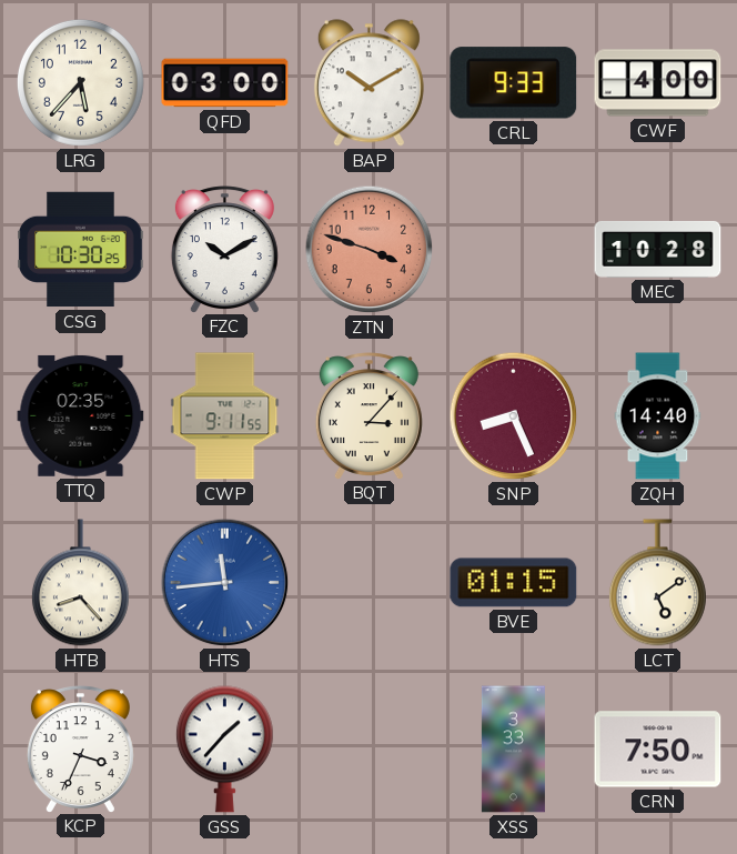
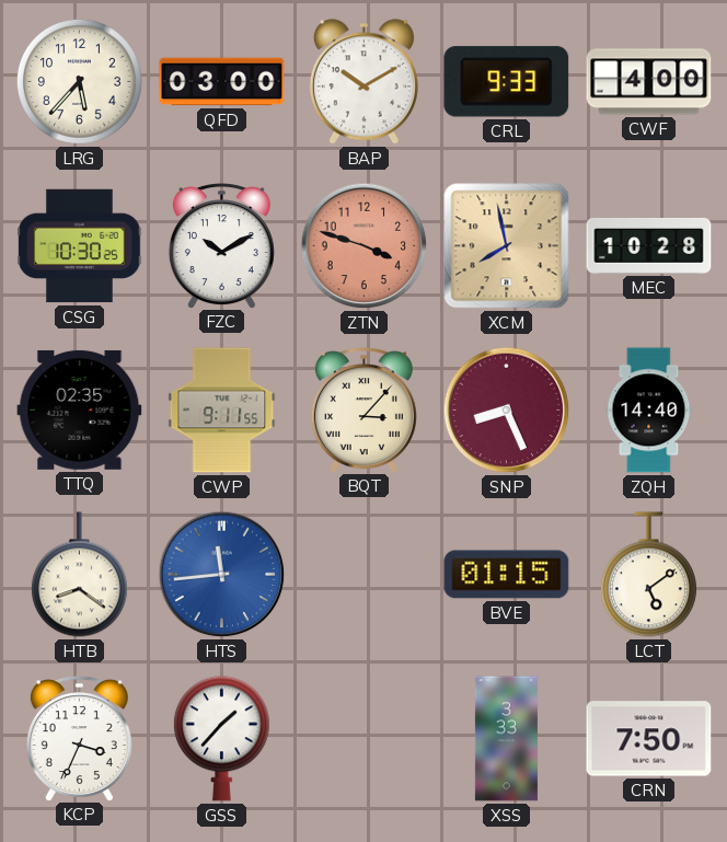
XCM: none -> 7:58 (507, 246)
HTB: 8:23 -> 8:21 (79, 575)
